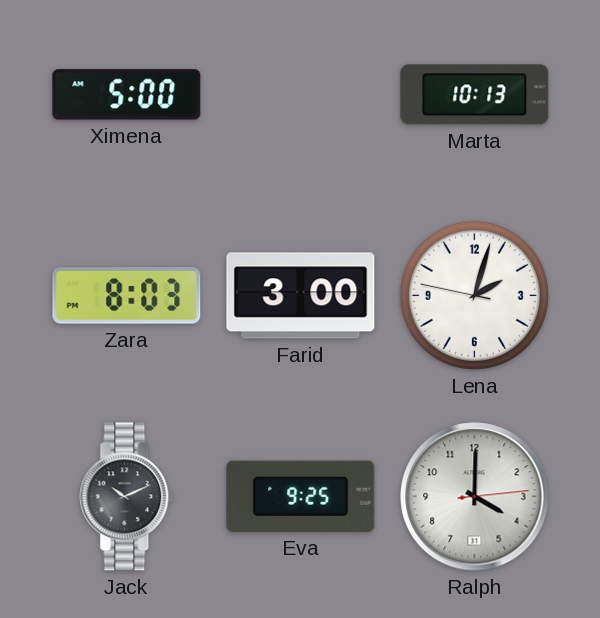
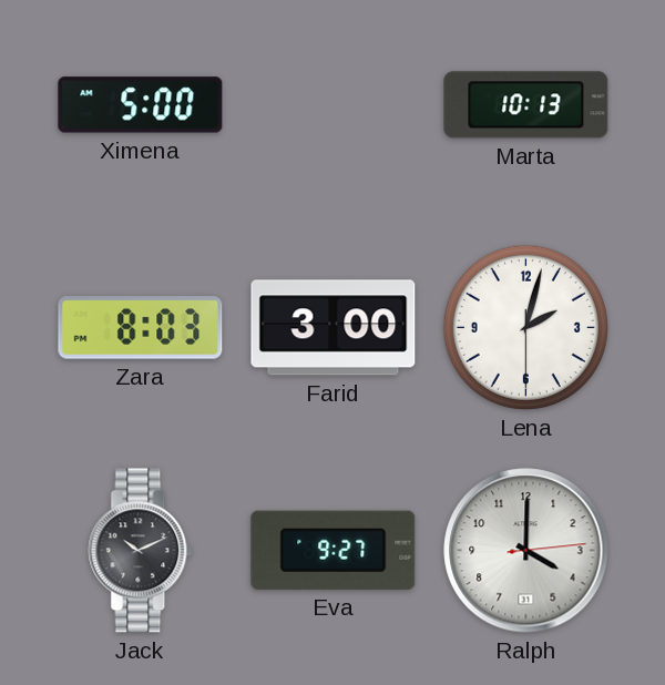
Lena: 2:02:47 -> 2:02:30 (525, 327)
Eva: 9:25 -> 9:27 (334, 550)
